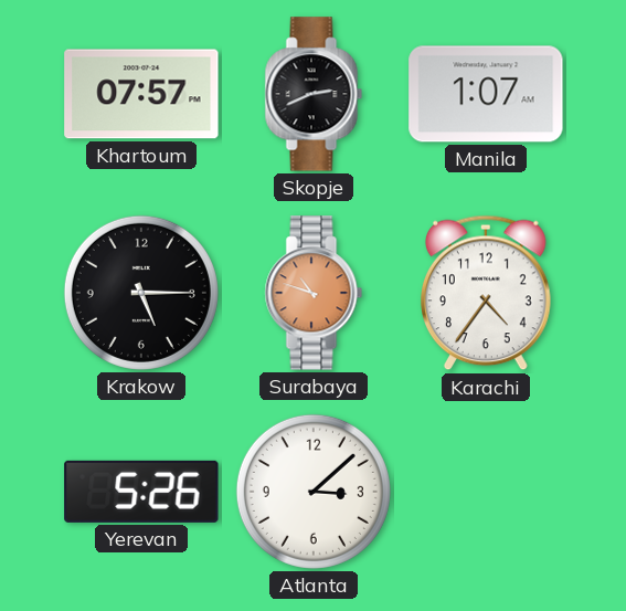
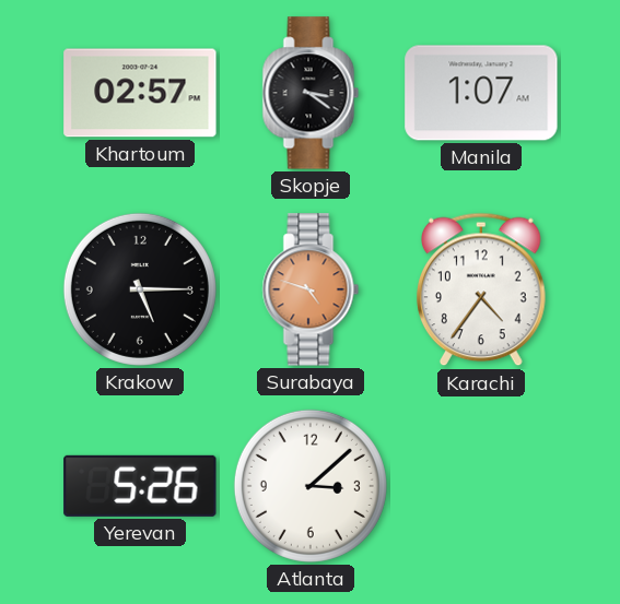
Khartoum: 07:57 -> 02:57 (140, 93)
Skopje: 2:41 -> 3:21 (311, 93)
Surabaya: 10:48 -> 4:48 (311, 289)
